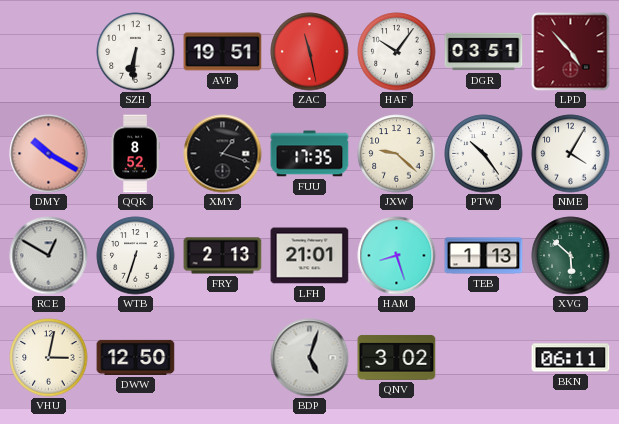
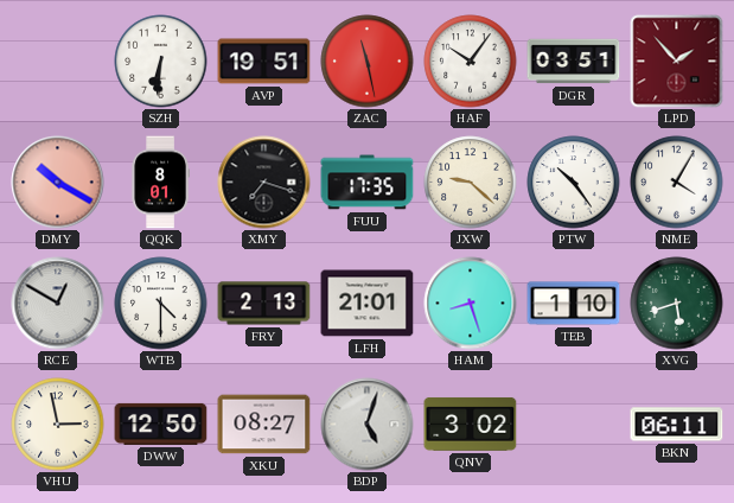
LPD: 4:53 -> 1:53 (677, 62)
QQK: 8:52 -> 8:01 (160, 183)
XMY: 1:18 -> 7:18 (264, 183)
WTB: 6:33 -> 4:30 (161, 304)
TEB: 1:13 -> 1:10 (574, 304)
XVG: 5:52 -> 5:42 (677, 304)
VHU: 3:02 -> 2:58 (58, 425)
XKU: none -> 08:27 (264, 425)
